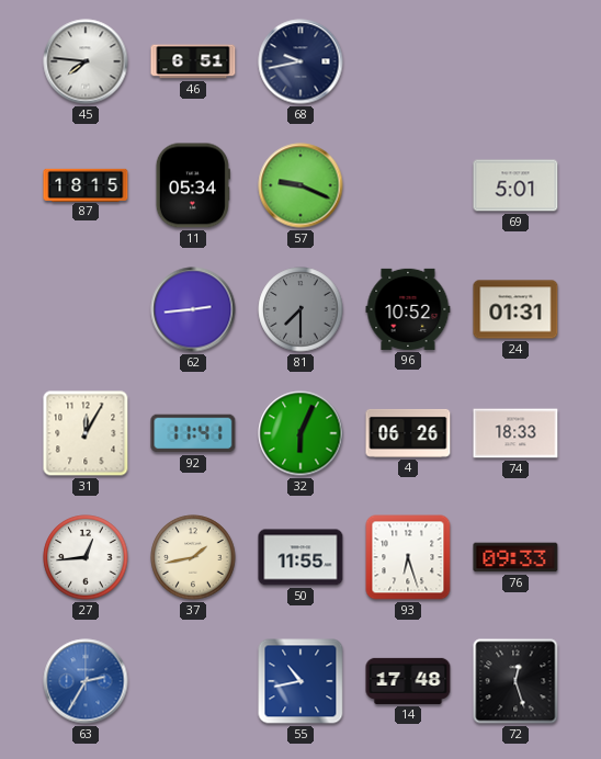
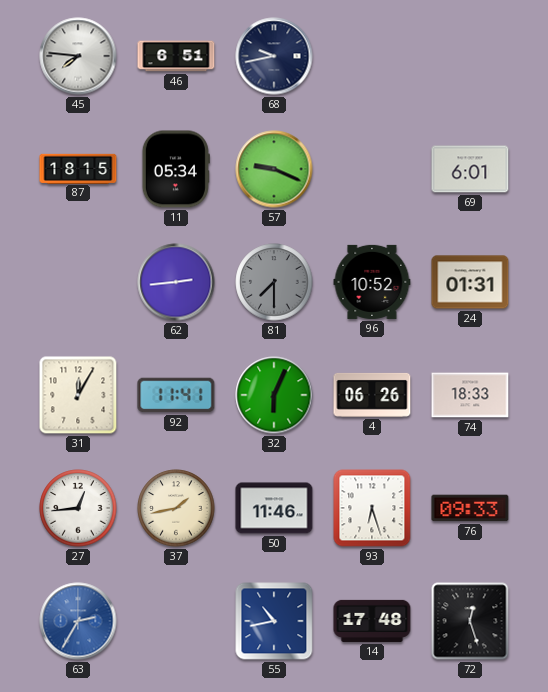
69: 5:01 -> 6:01 (470, 169)
50: 11:55 -> 11:46 (274, 508)
